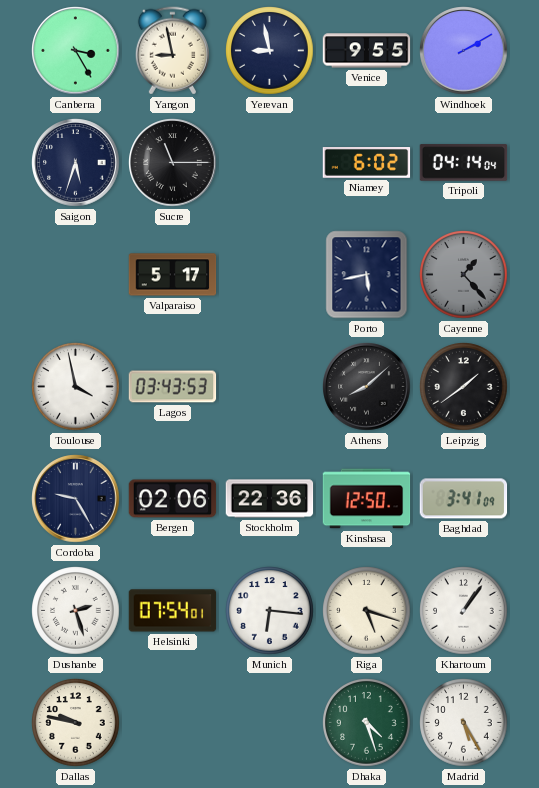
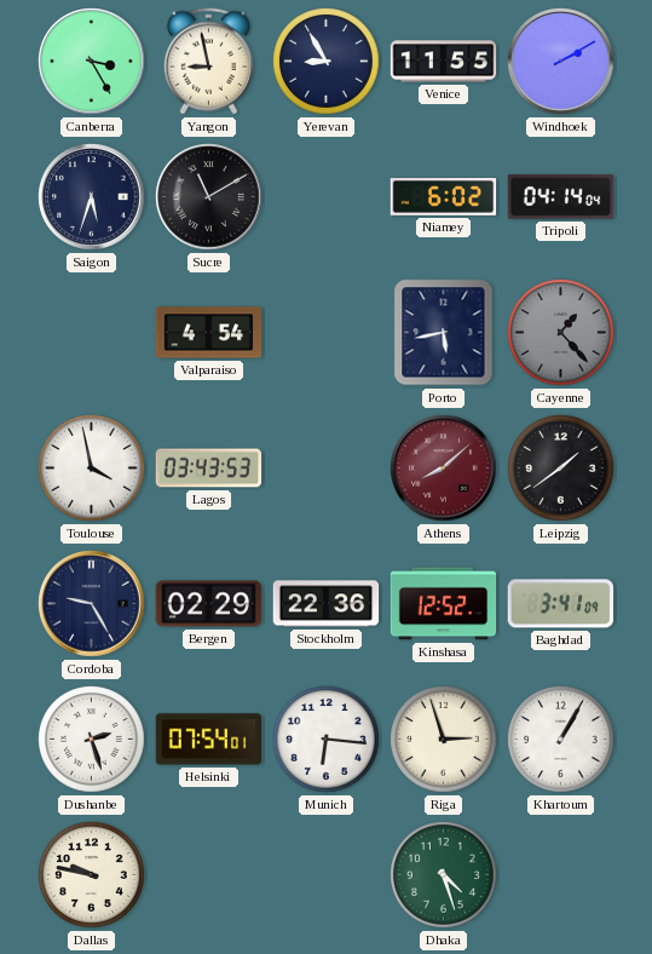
Yerevan: 8:58 -> 8:55 (327, 62)
Venice: 9:55 -> 11:55 (444, 62)
Sucre: 11:15 -> 11:10 (209, 197)
Valparaiso: 5:17 -> 4:54 (209, 333)
Athens dial: black -> burgundy (444, 469)
Bergen: 02:06 -> 02:29 (209, 604)
Kinshasa: 12:50 -> 12:52 (444, 604)
Riga: 5:18 -> 2:57 (444, 740)
Khartoum: 1:06 -> 1:05 (561, 740)
Madrid: 5:25 -> none (464, 723)
